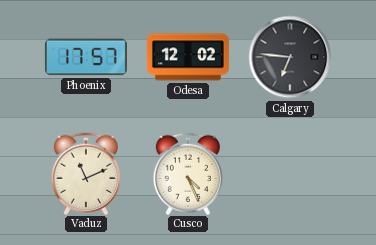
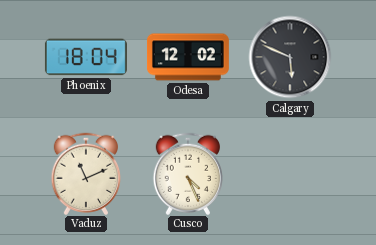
Phoenix: 17:57 -> 18:04 (86, 57)
Calgary: 6:46 -> 5:49 (290, 57)
